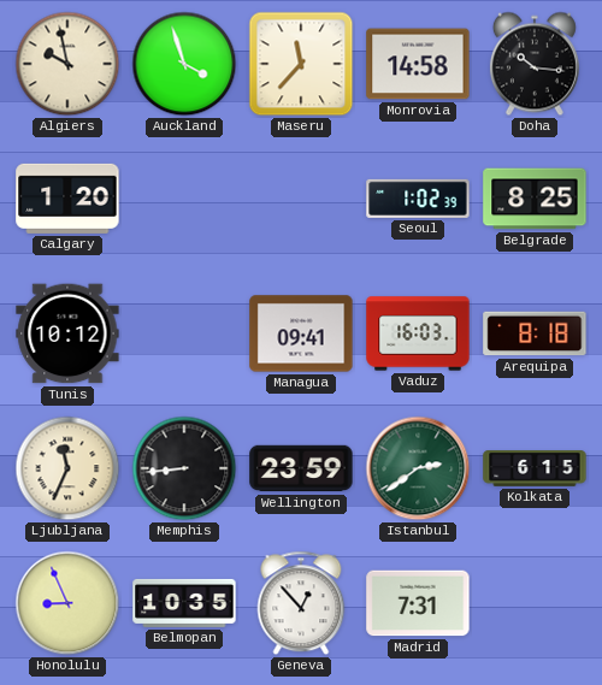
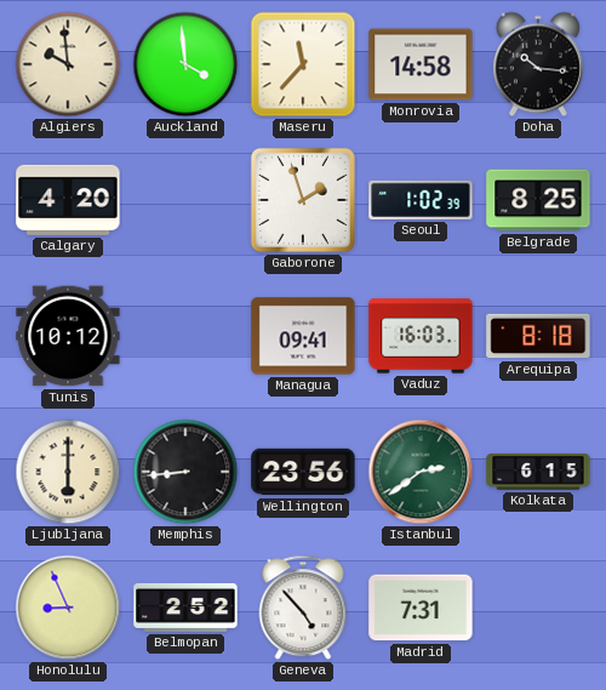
Algiers: 9:58 -> 9:59 (68, 64)
Auckland: 3:57 -> 3:59 (185, 64)
Calgary: 1:20 -> 4:20 (68, 200)
Gaborone: none -> 1:57 (303, 200)
Ljubljana: 11:34 -> 6:00 (68, 472)
Wellington: 23:59 -> 23:56 (303, 472)
Belmopan: 10:35 -> 2:52 (185, 608)
Geneva: 12:53 -> 4:53 (303, 608)
